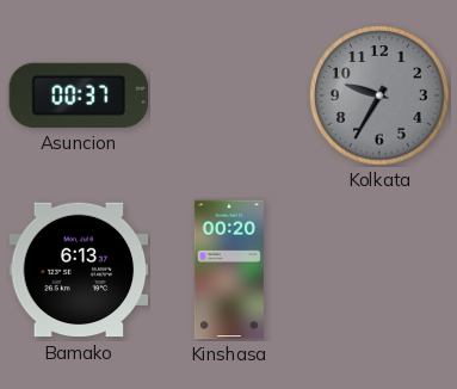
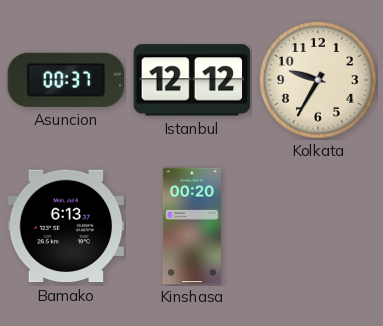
Istanbul: none -> 12:12 (192, 80)
Kolkata dial: grey -> cream (318, 80)
